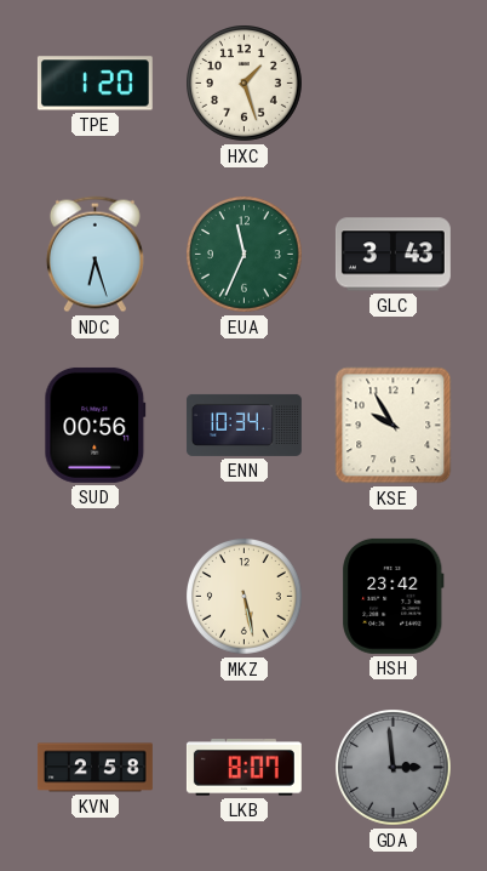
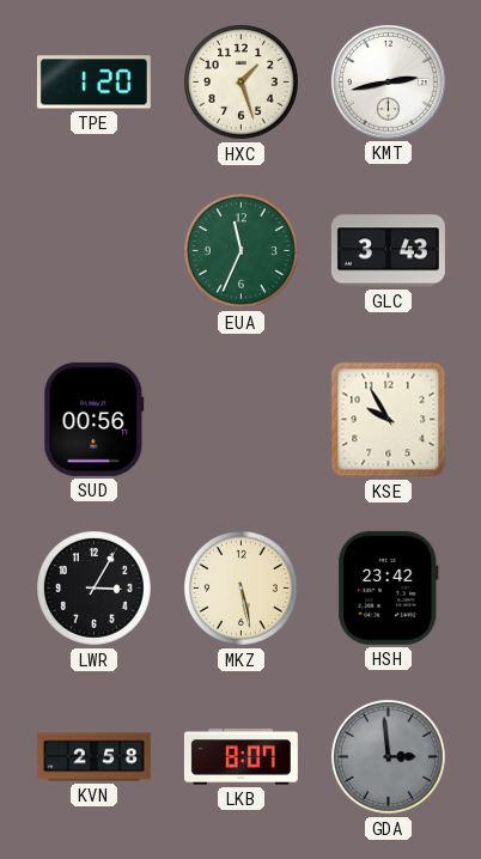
KMT: none -> 2:43 (388, 81)
NDC: 6:27 -> none (94, 255)
ENN: 10:34 -> none (243, 425)
LWR: none -> 3:05 (95, 589)
